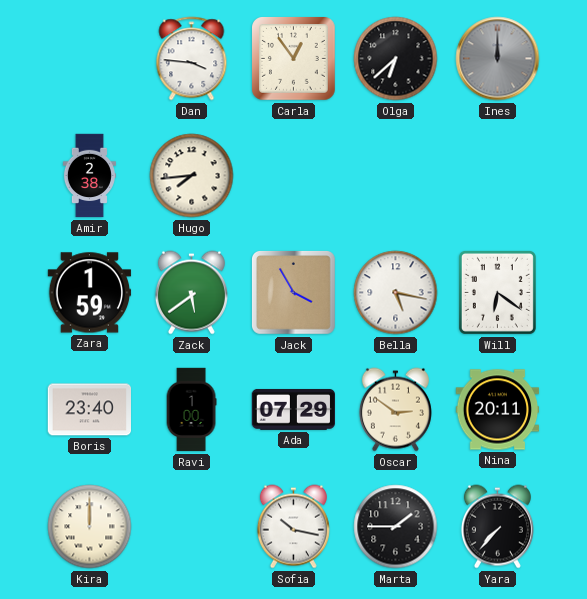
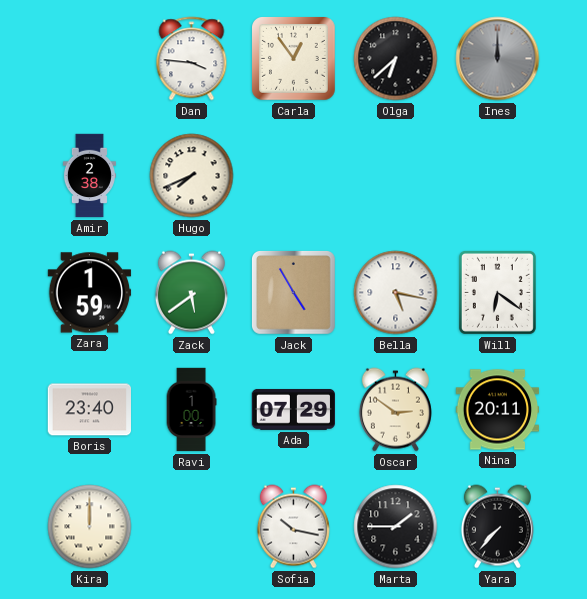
Hugo: 7:44 -> 7:41 (192, 176)
Jack: 3:55 -> 4:55 (294, 293)
